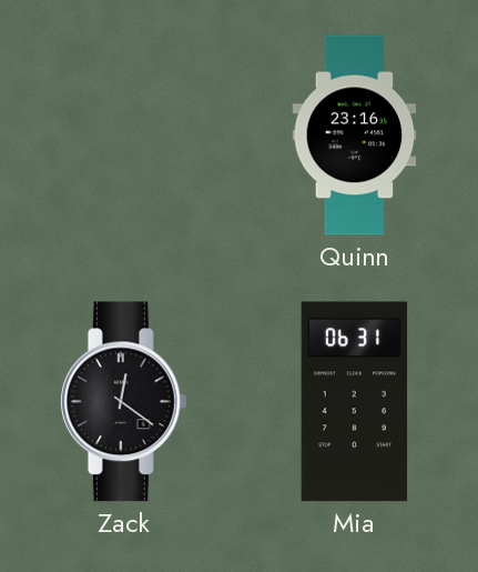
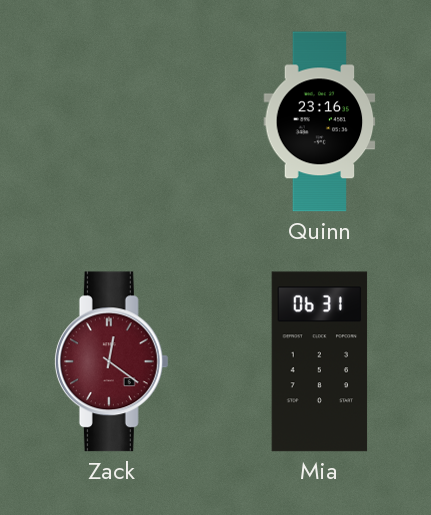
Zack dial: black -> burgundy (111, 362)
